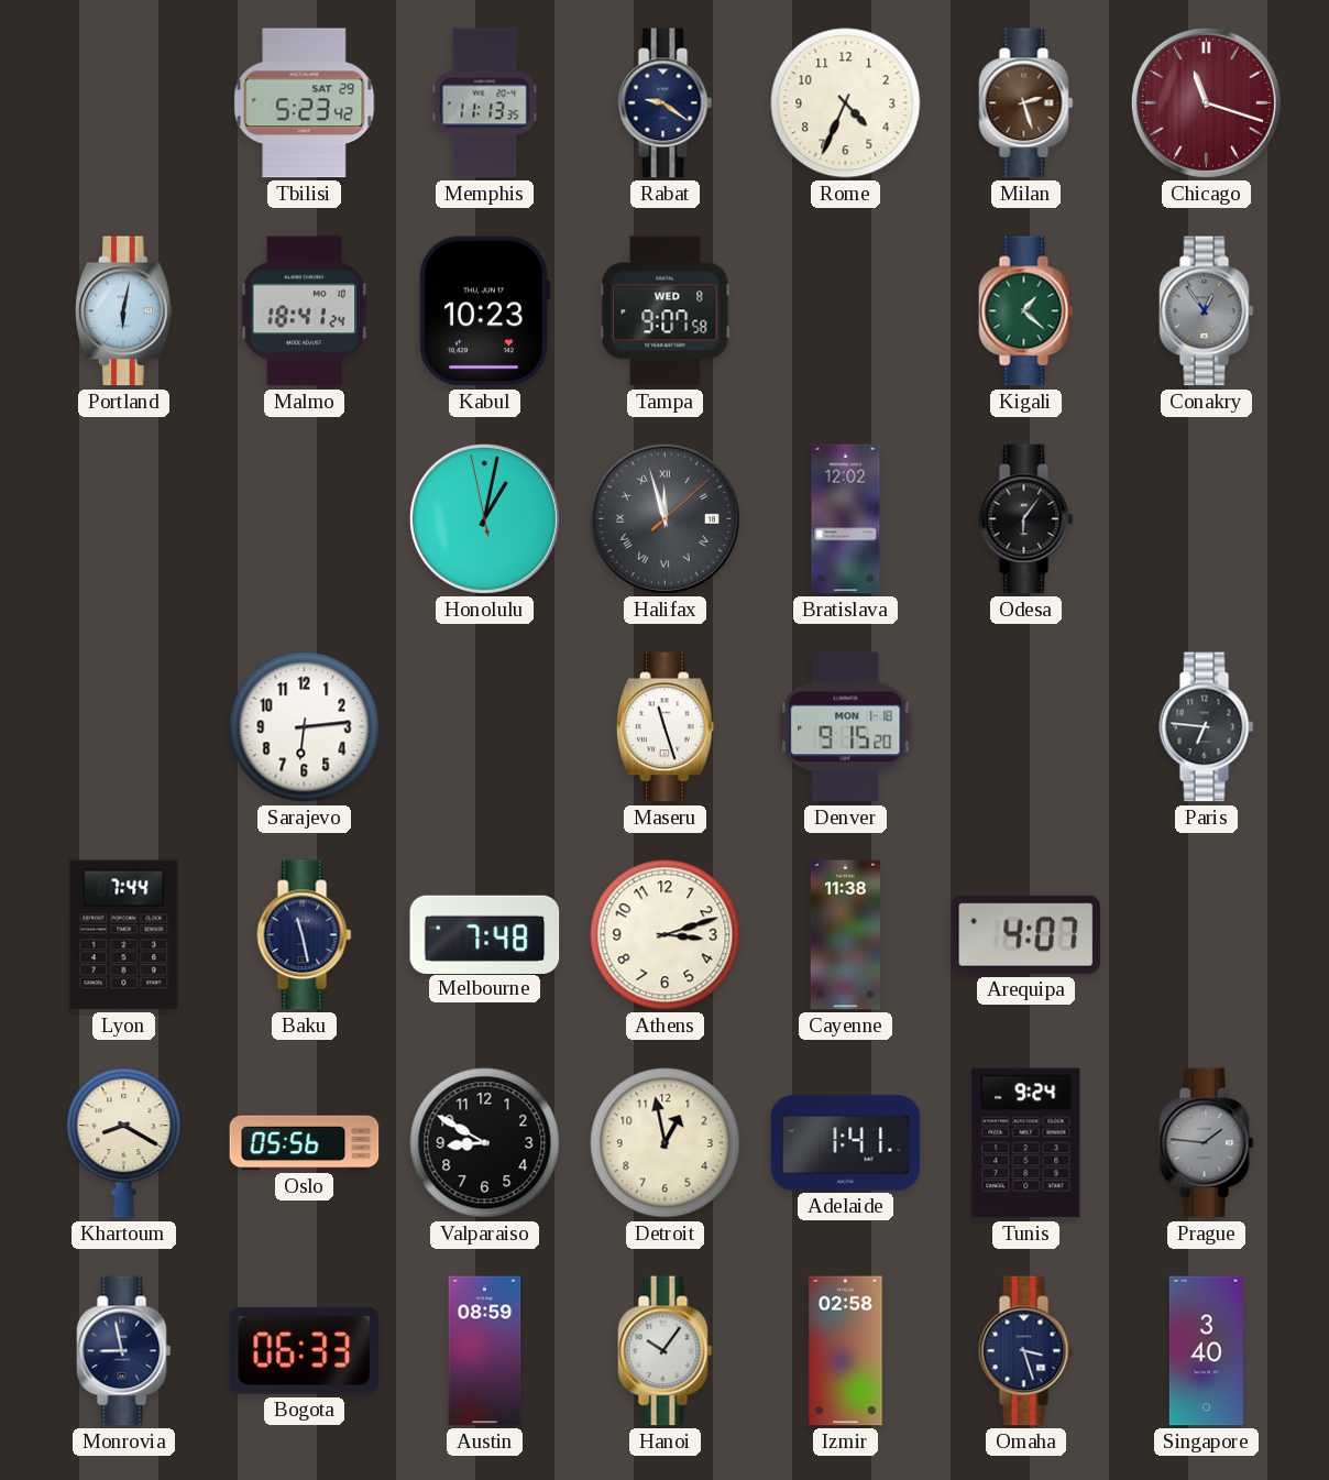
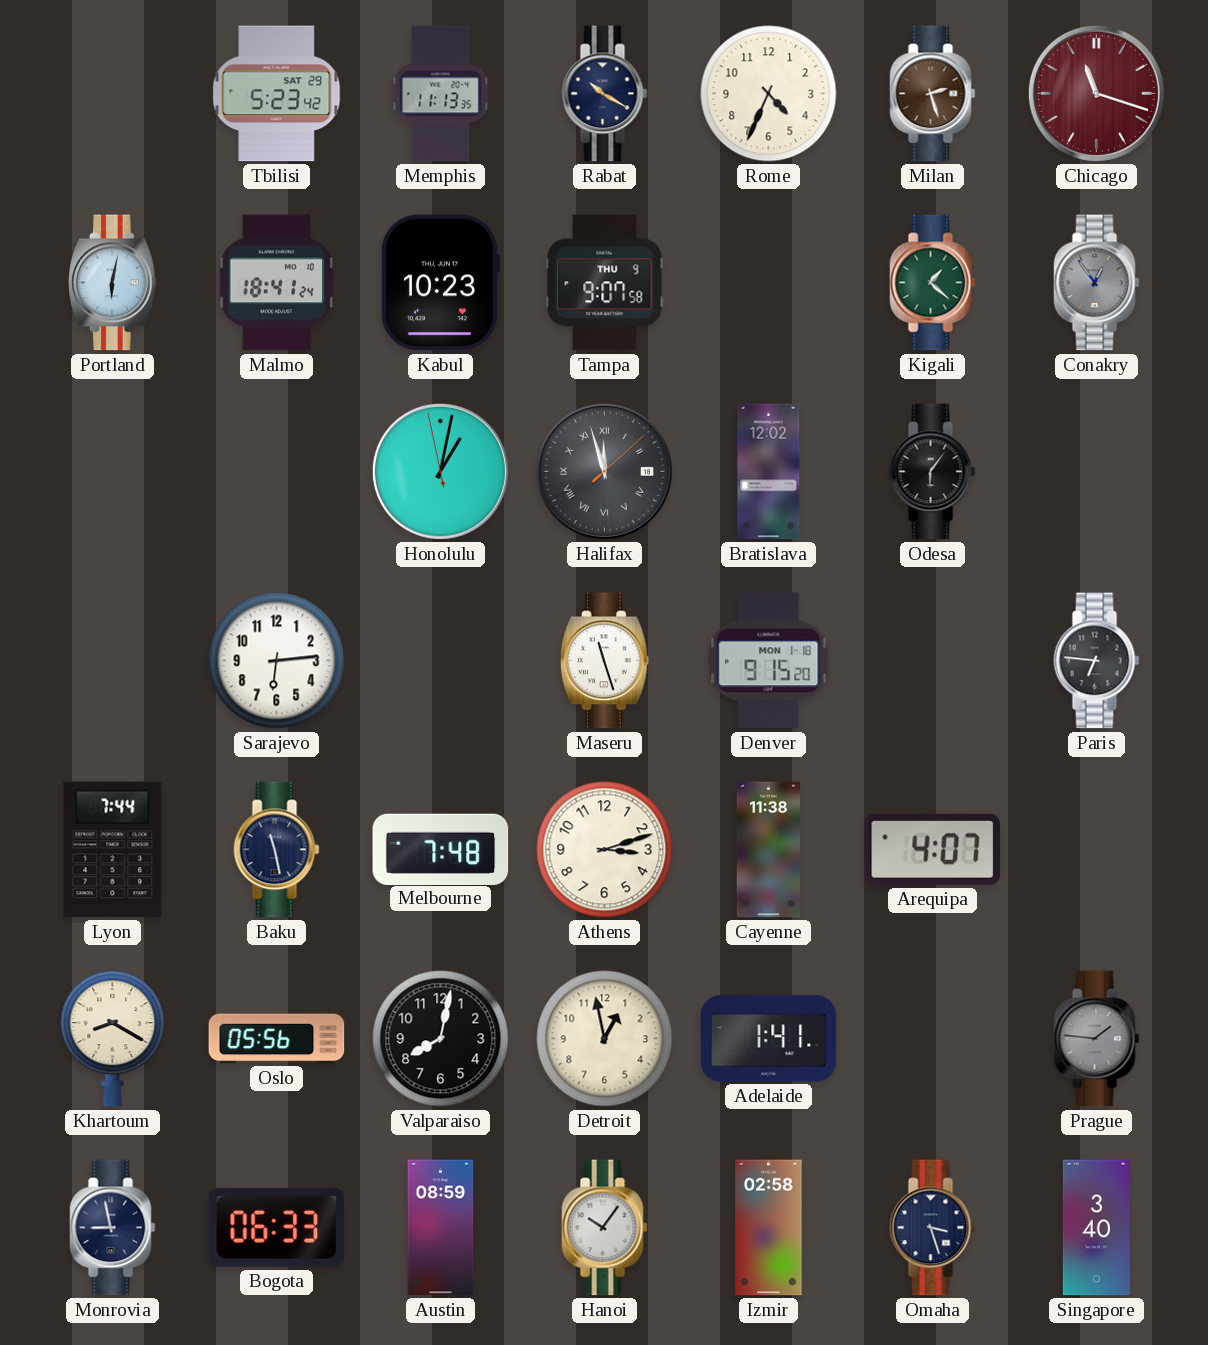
Rabat: 9:21 -> 10:20 (605, 94)
Tampa date: WED 8 -> THU 9 (605, 283)
Valparaiso: 8:50 -> 8:02 (441, 1039)
Tunis: 9:24 -> none (1026, 1143)
